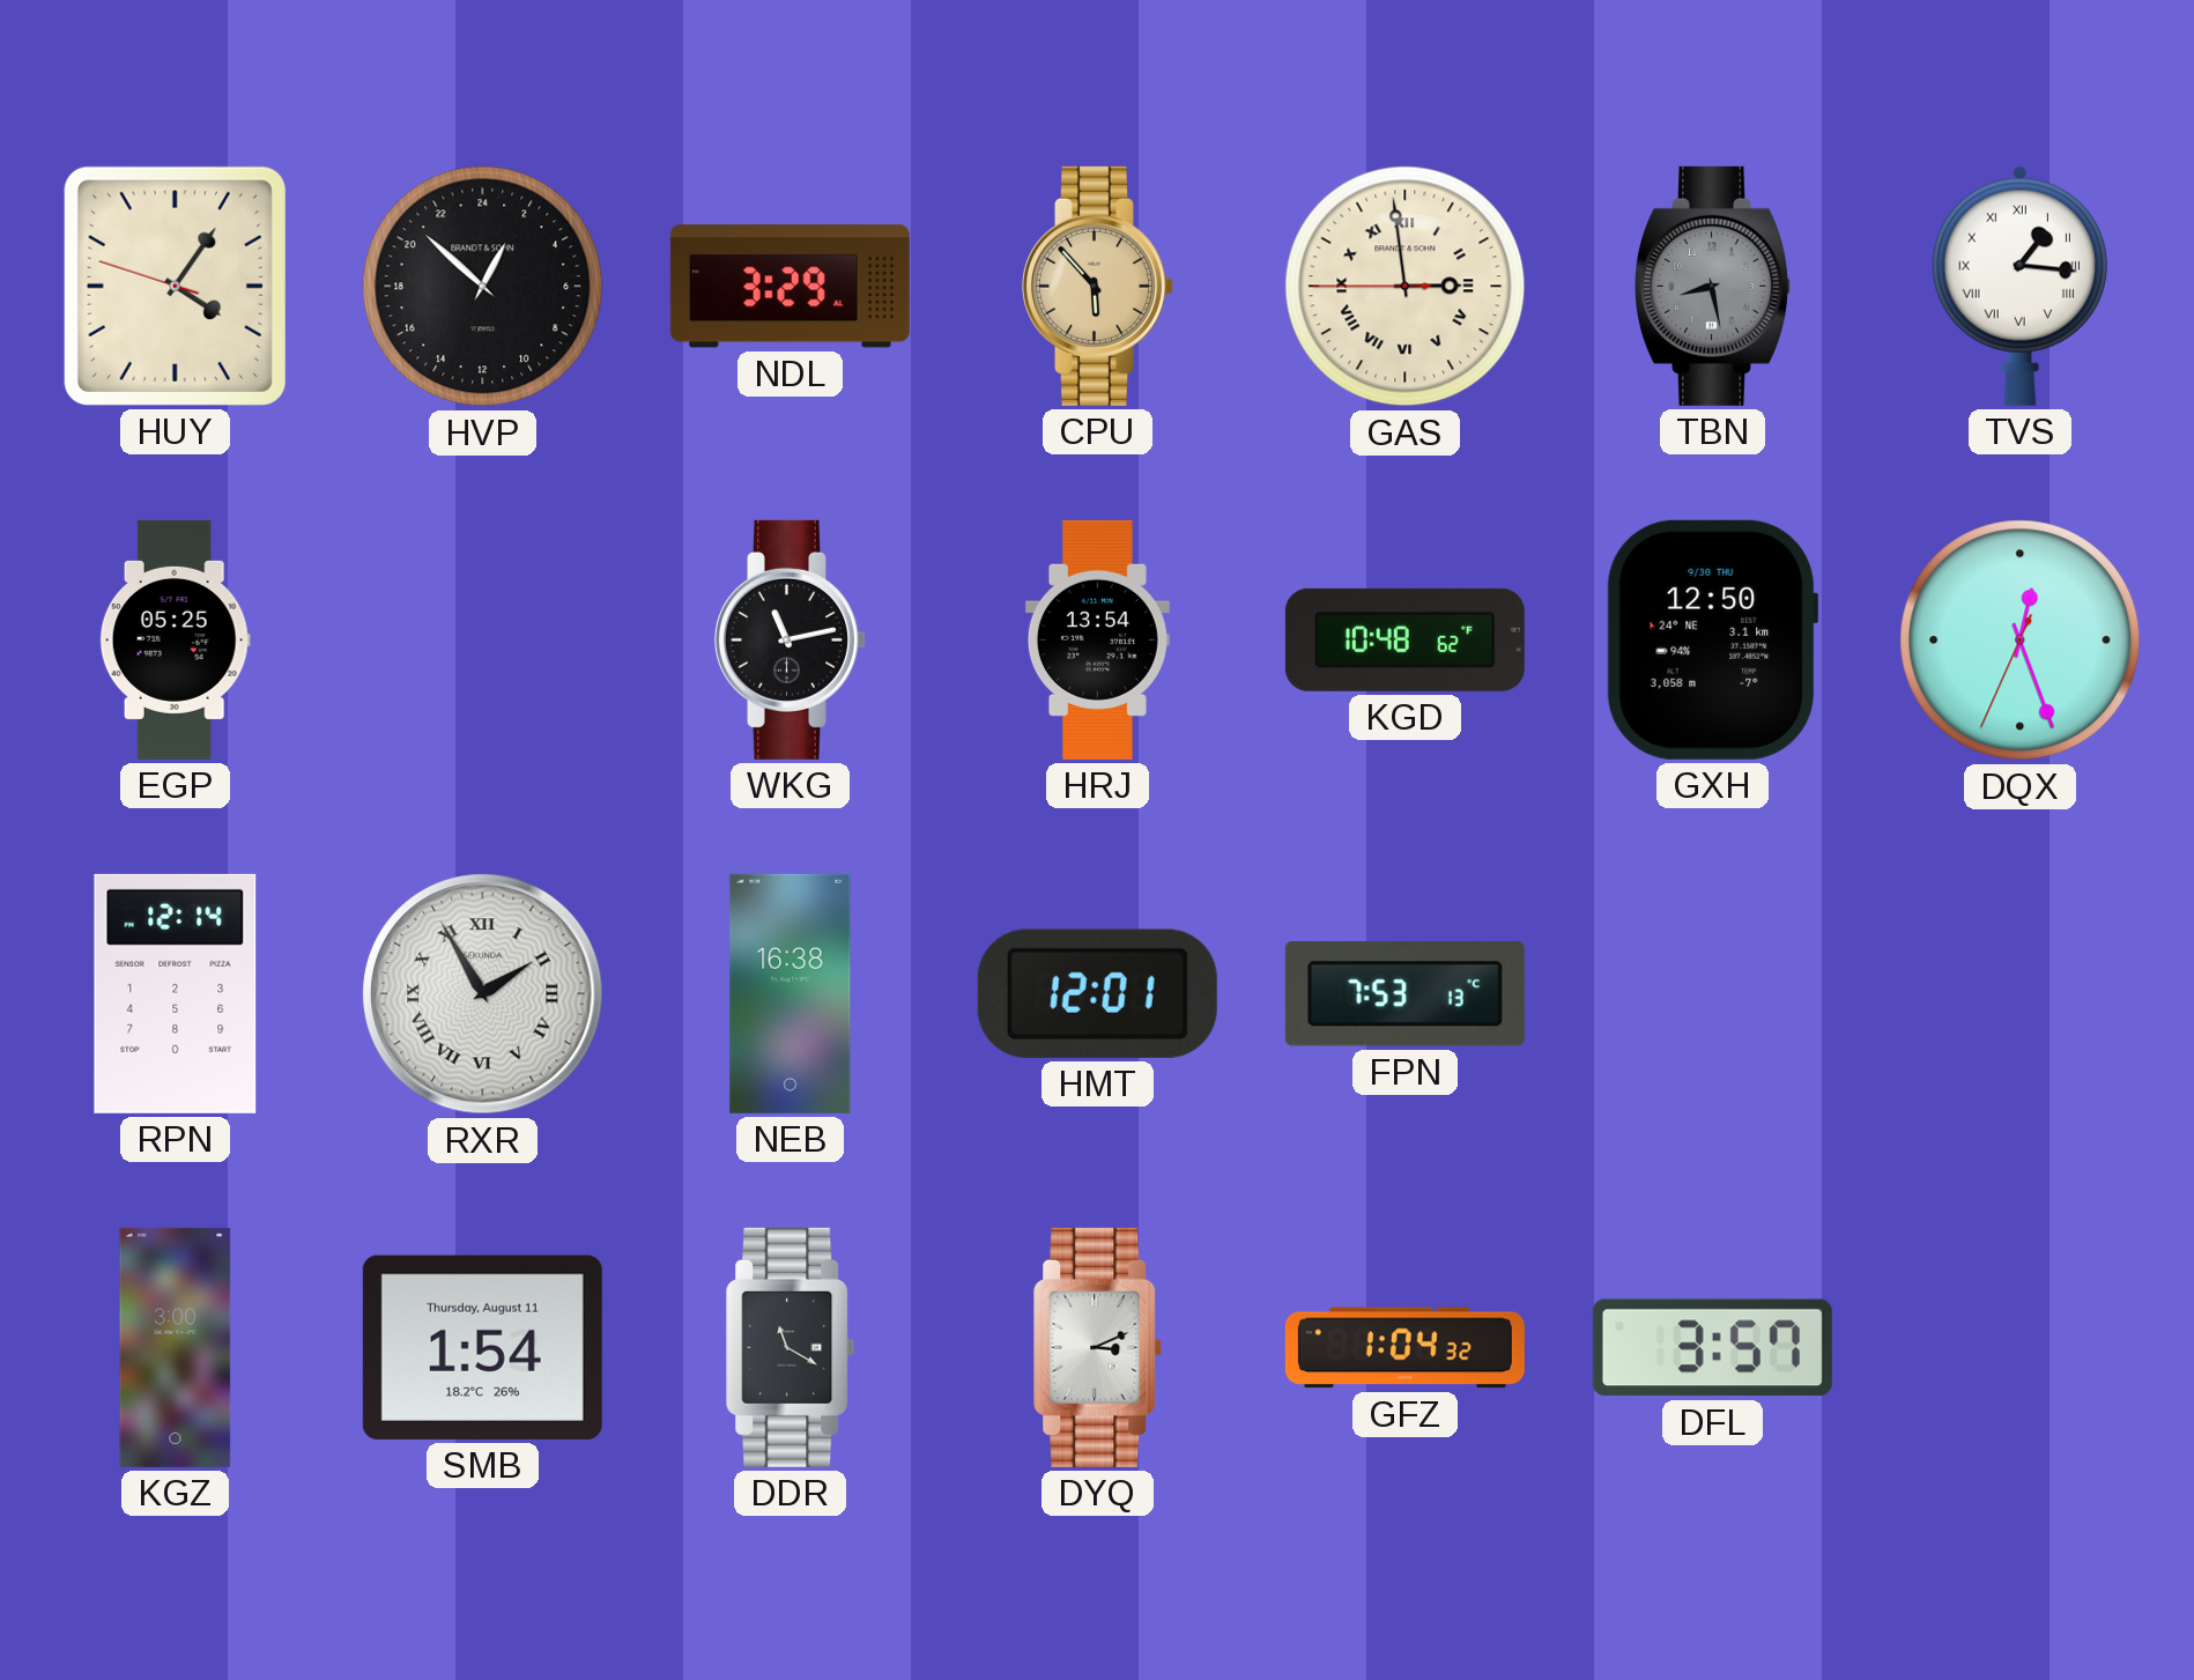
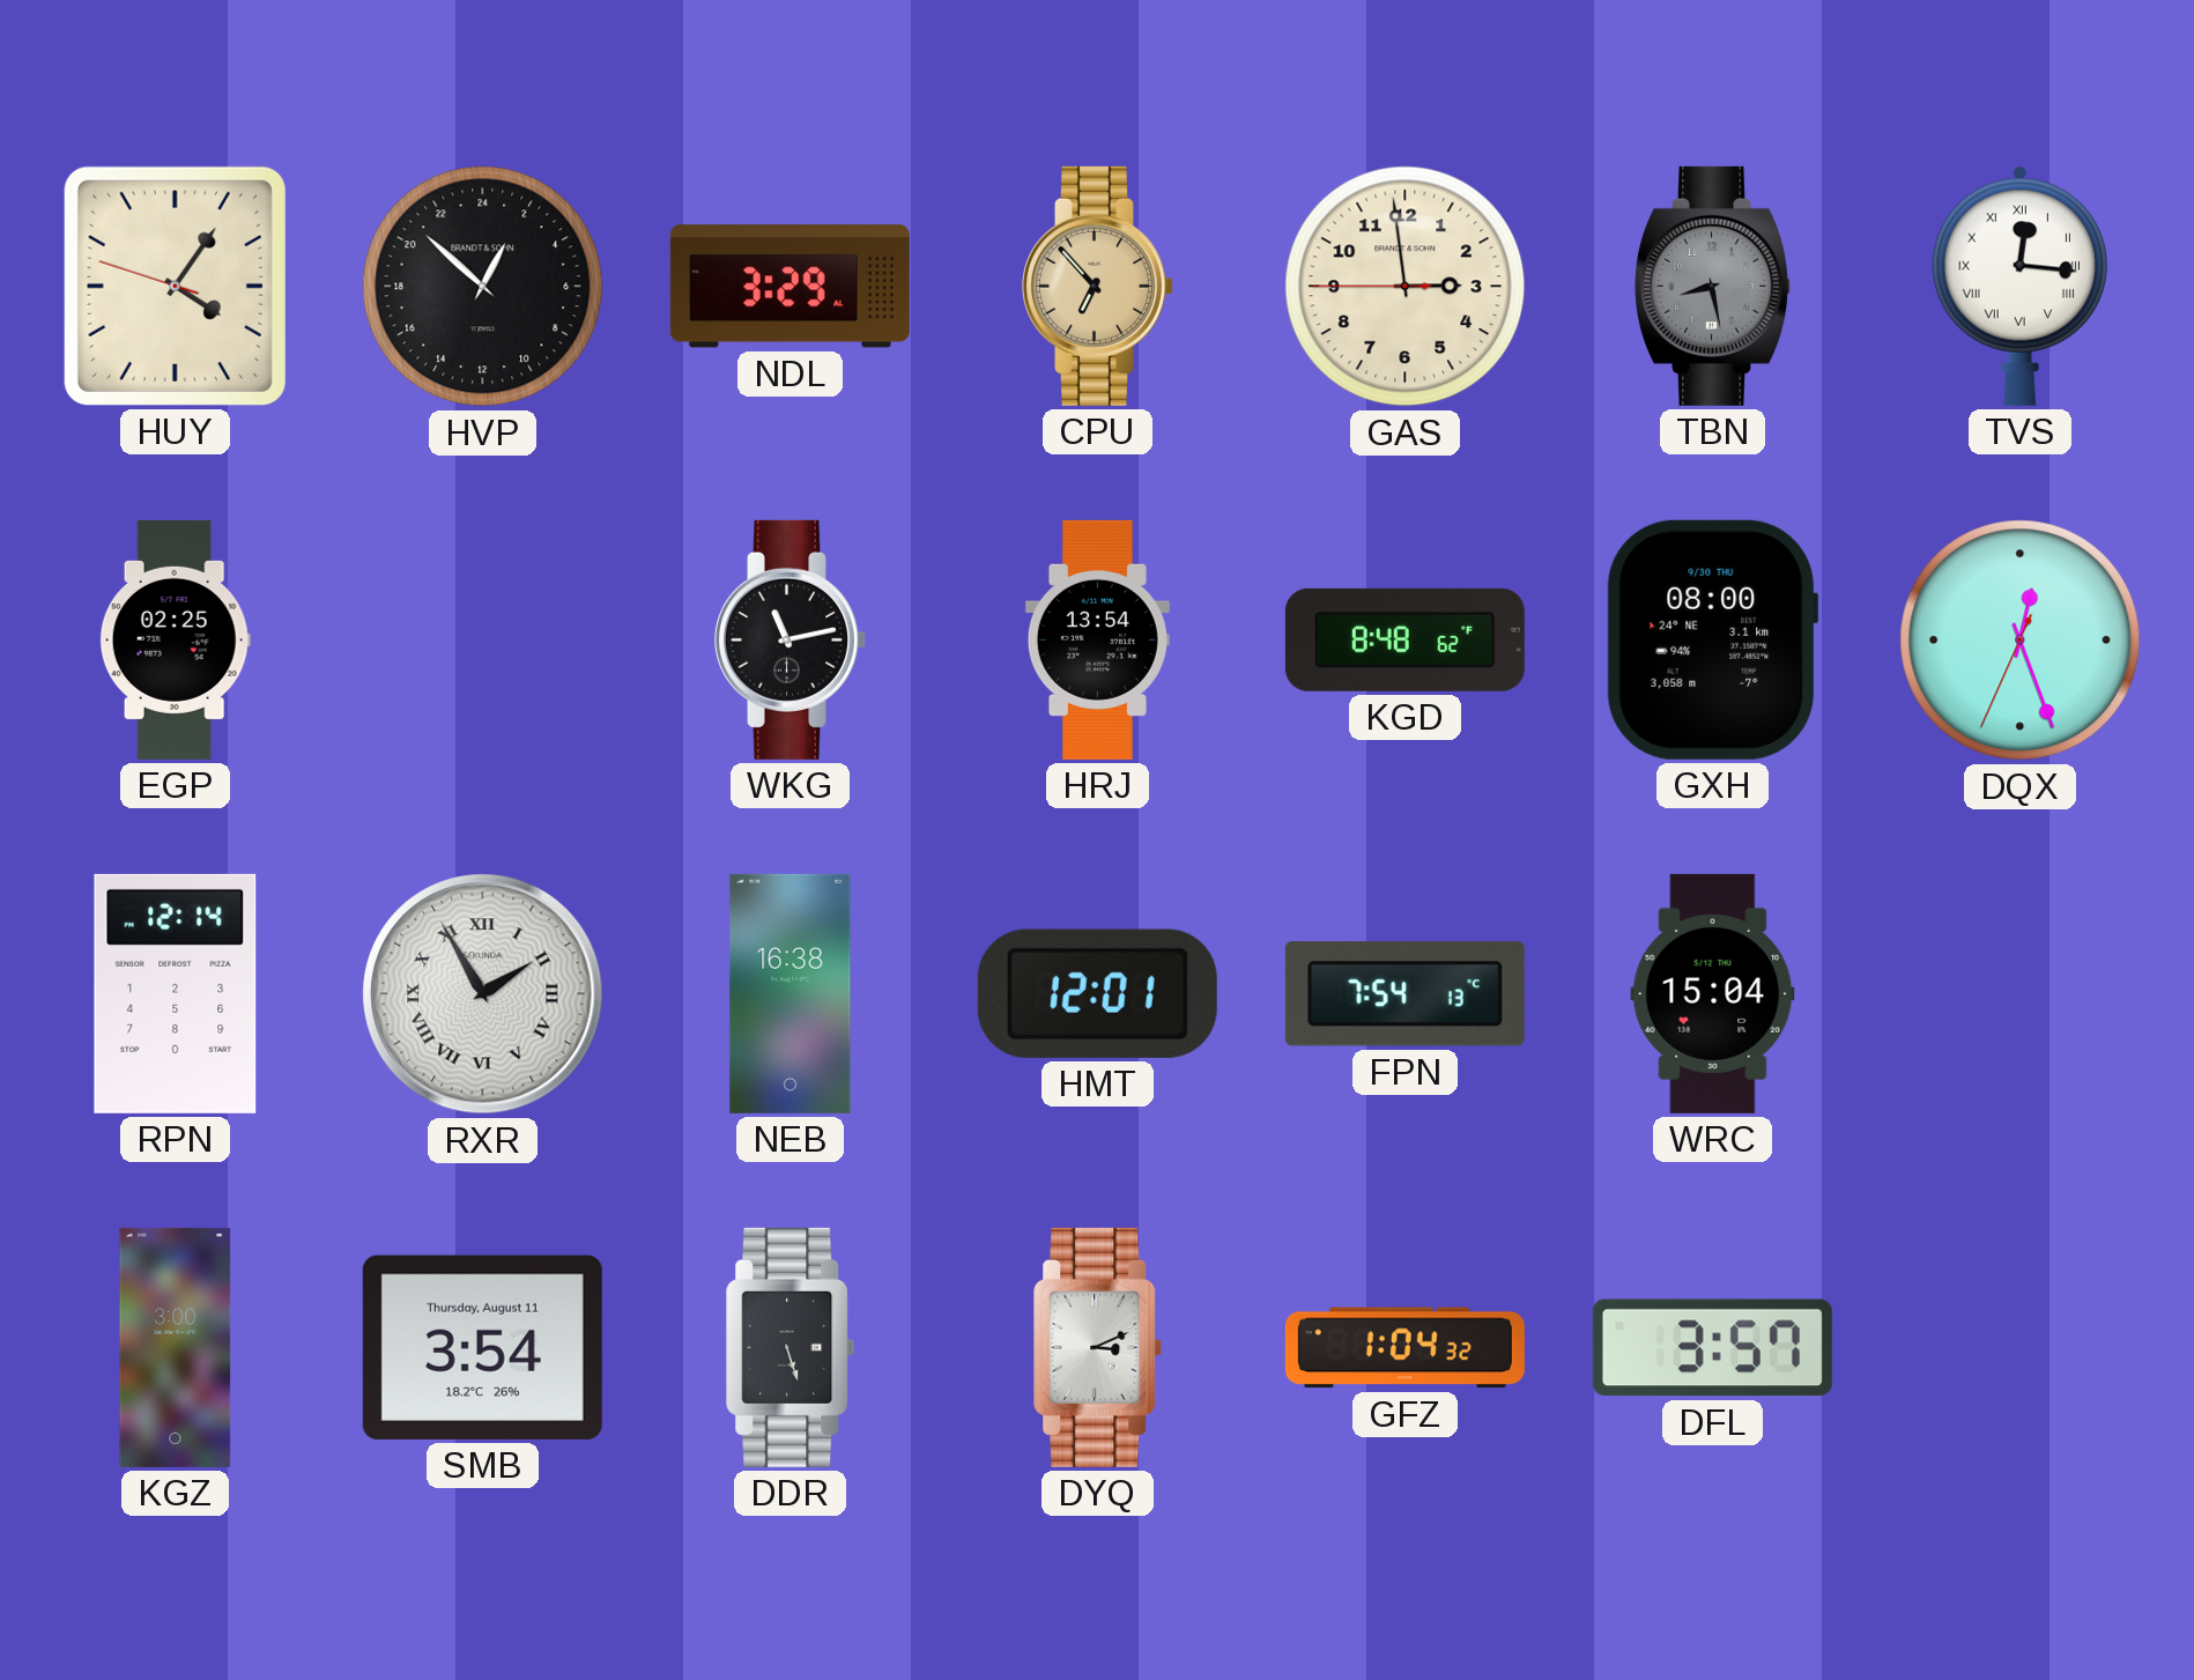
CPU: 5:53 -> 6:53 (1098, 286)
GAS numerals: Roman -> Arabic (1406, 287)
TVS: 1:16 -> 12:16 (2019, 286)
EGP: 05:25 -> 02:25 (175, 639)
KGD: 10:48 -> 8:48 (1404, 639)
GXH: 12:50 -> 08:00 (1712, 639)
FPN: 7:53 -> 7:54 (1404, 994)
WRC: none -> 15:04 (1713, 993)
SMB: 1:54 -> 3:54 (482, 1347)
DDR: 11:20 -> 5:27 (791, 1347)
